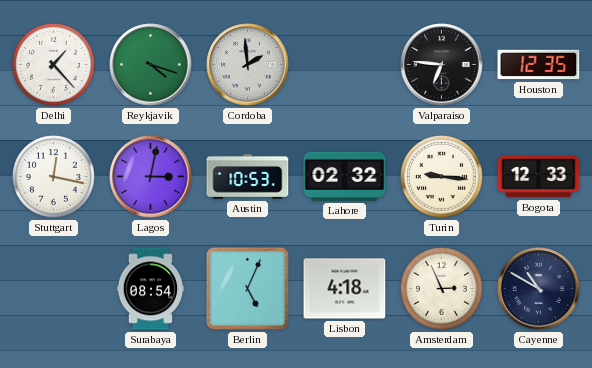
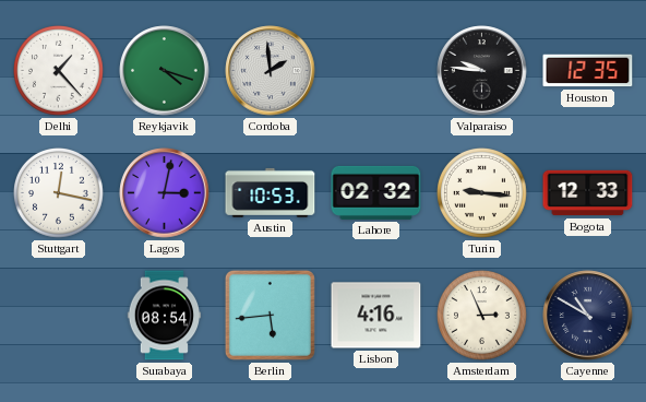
Valparaiso: 6:46 -> 9:46 (482, 71)
Berlin: 5:04 -> 5:44 (270, 315)
Lisbon: 4:18 -> 4:16 (376, 316)
